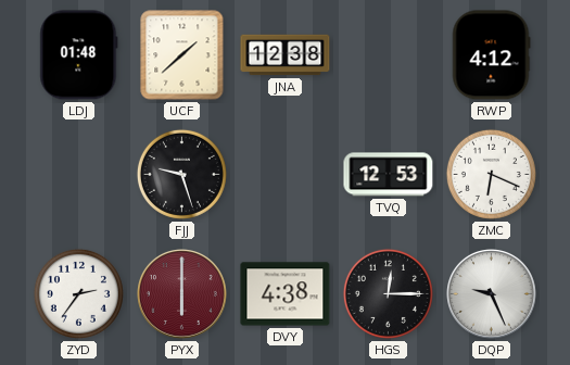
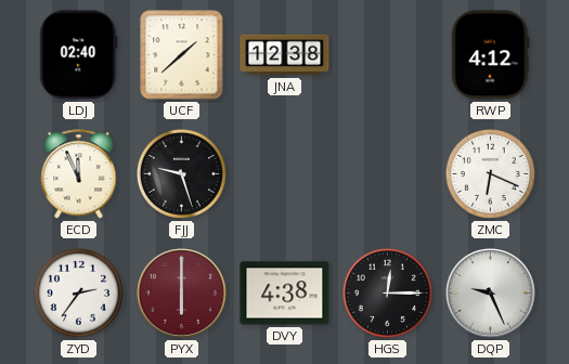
LDJ: 01:48 -> 02:40 (79, 55)
ECD: none -> 11:56 (79, 174)
TVQ: 12:53 -> none (389, 175)
